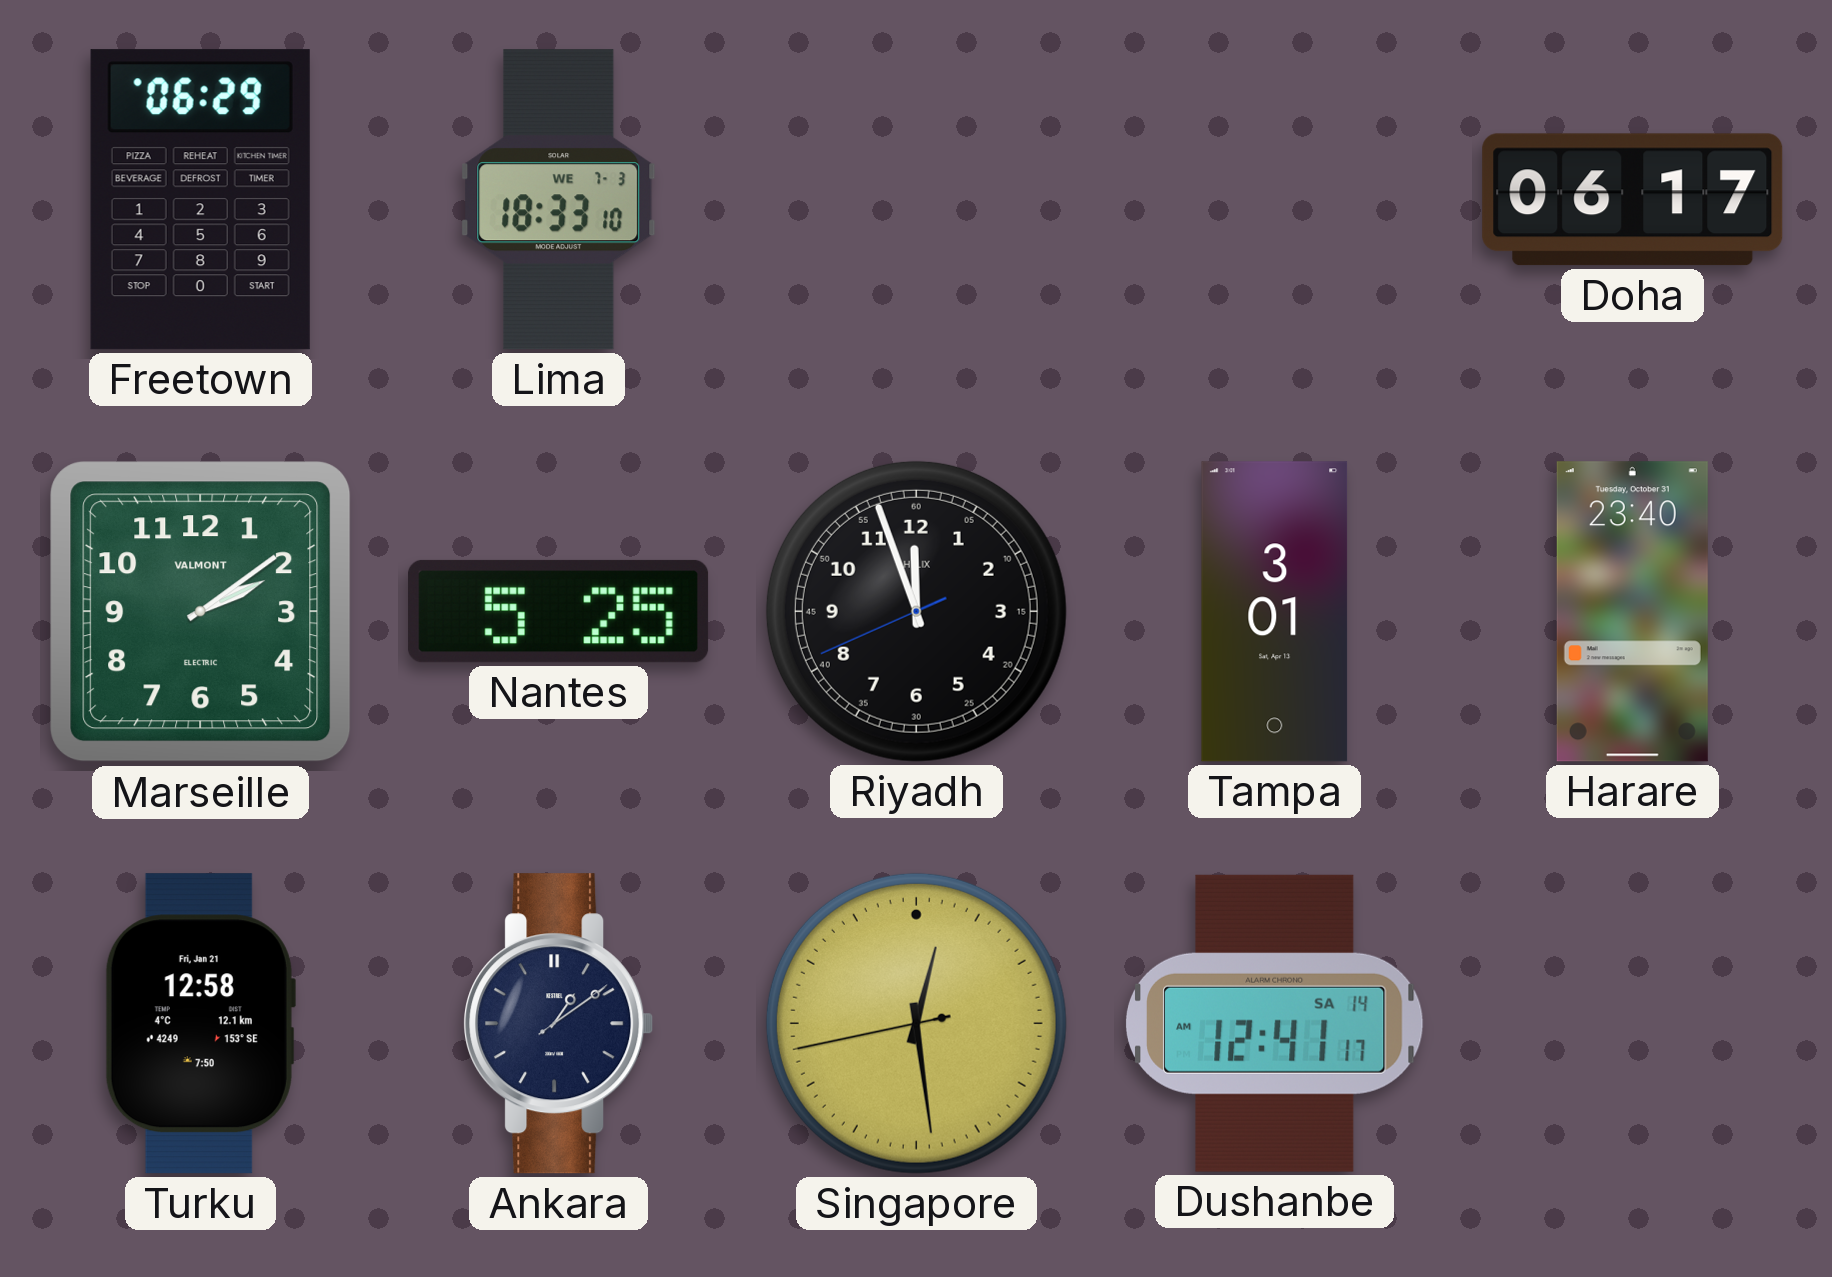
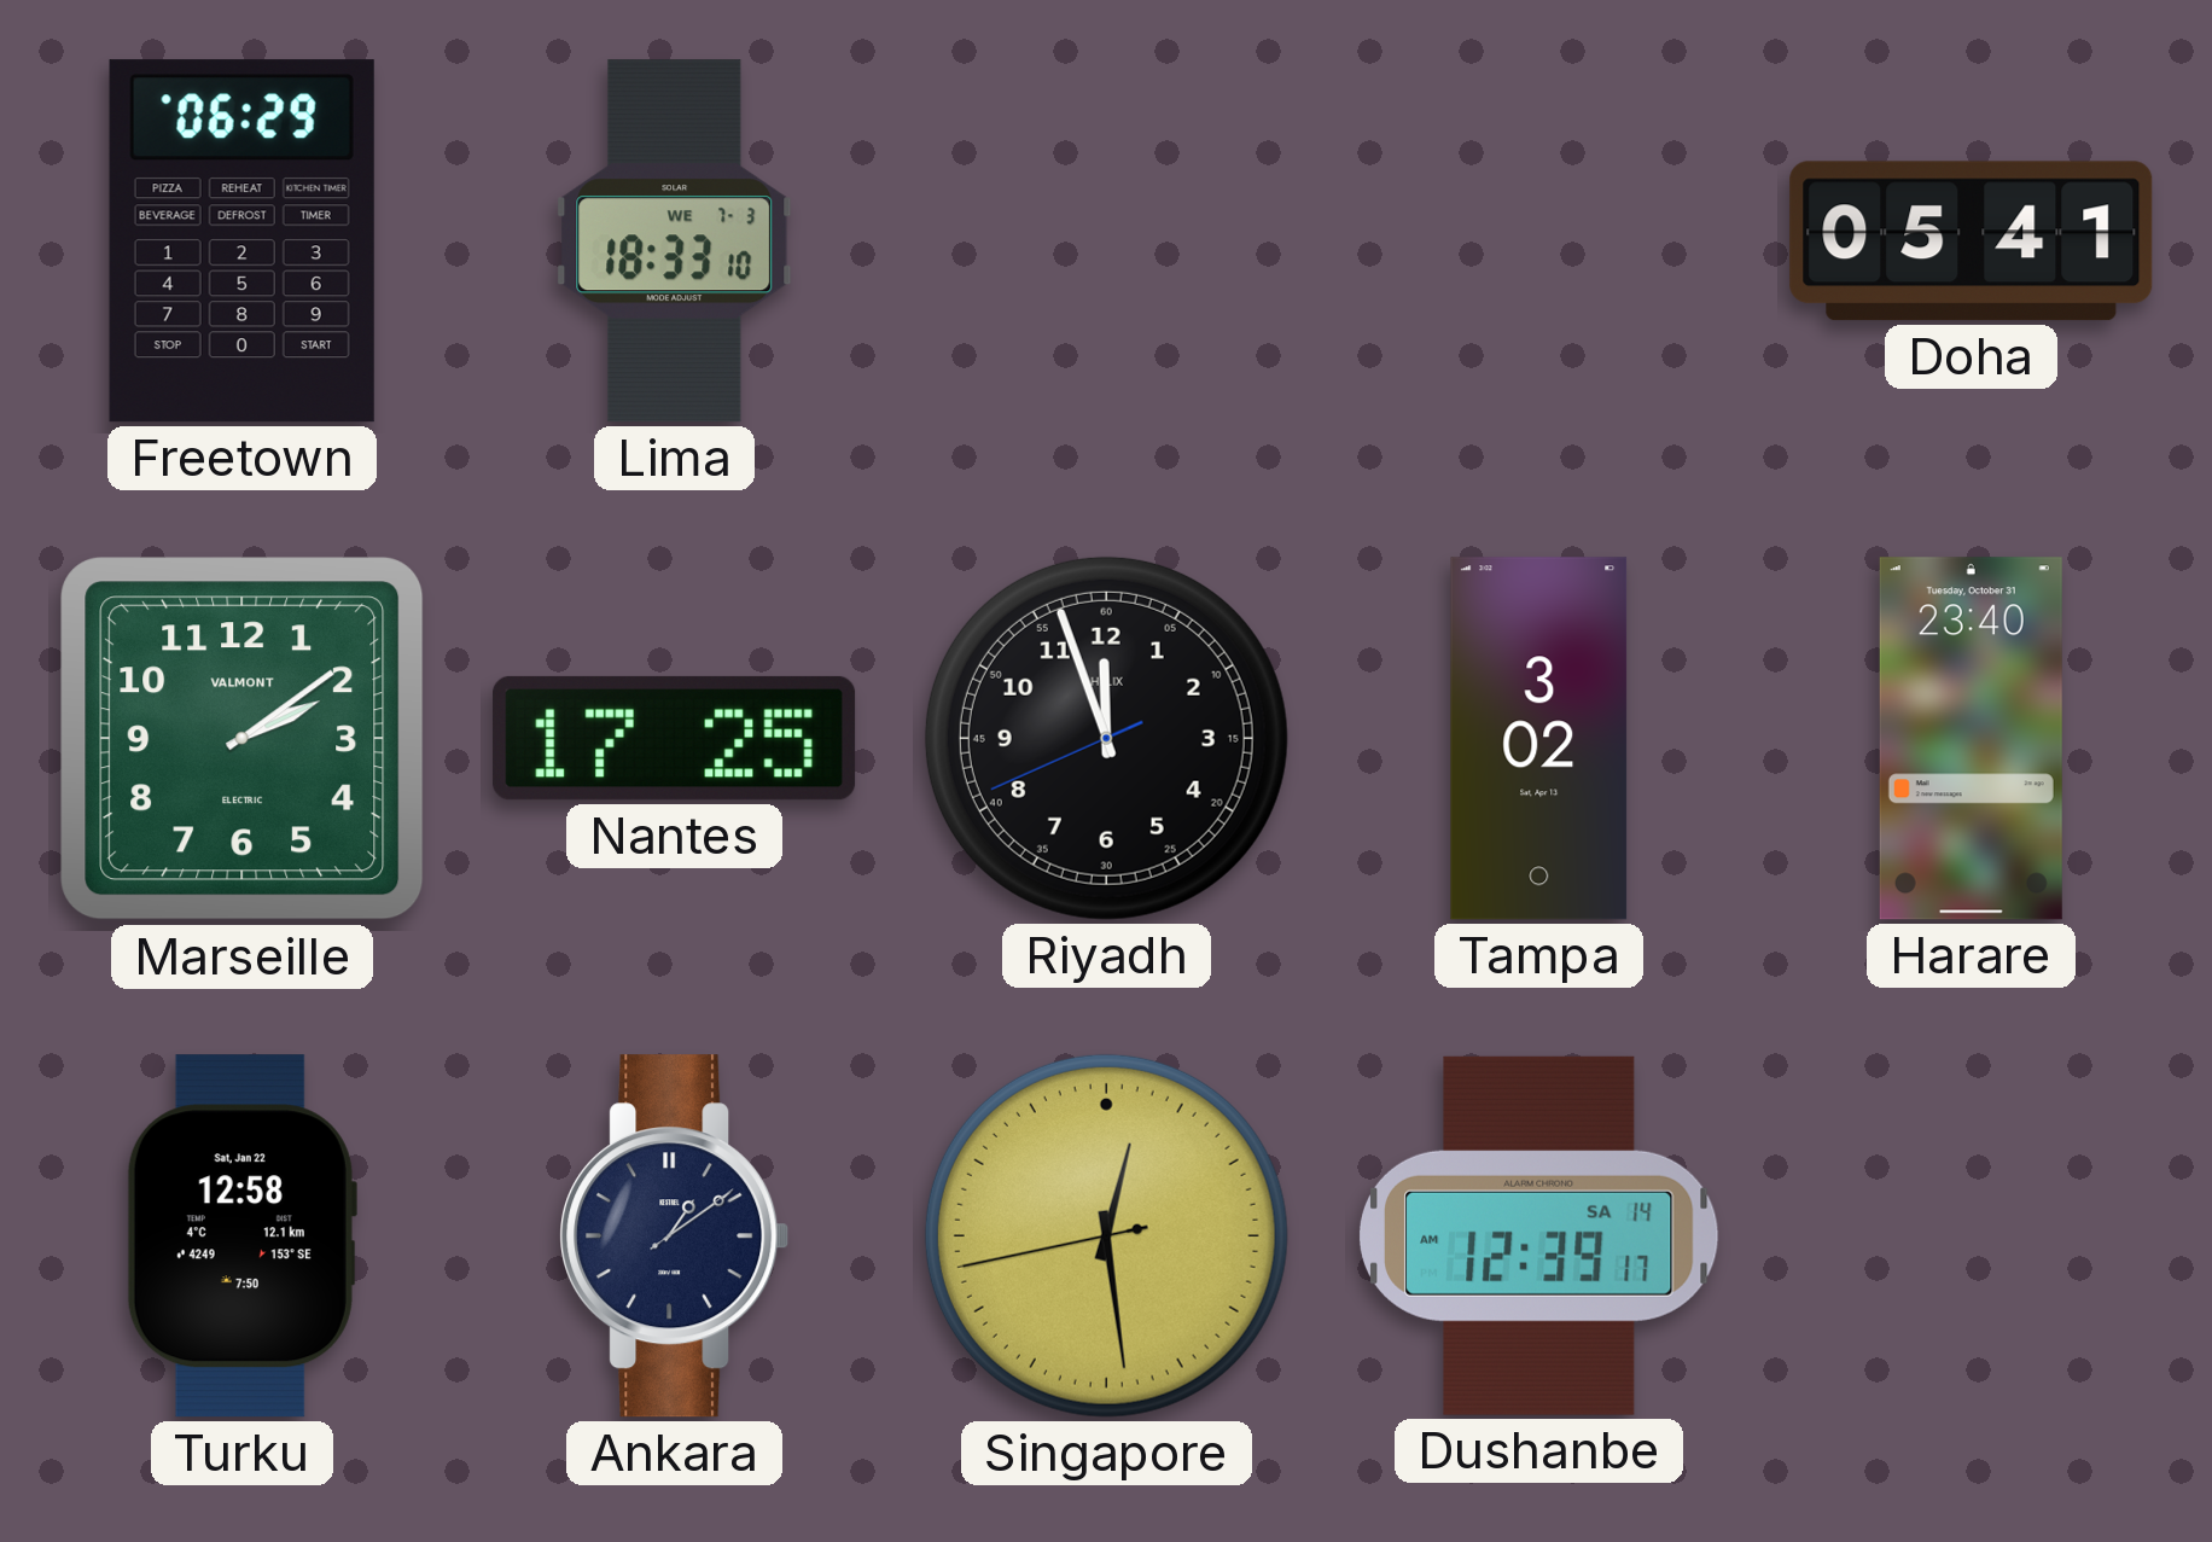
Doha: 06:17 -> 05:41 (1972, 242)
Nantes: 5:25 -> 17:25 (675, 738)
Tampa: 3:01 -> 3:02 (1539, 739)
Turku date: Fri, Jan 21 -> Sat, Jan 22 (241, 1236)
Dushanbe: 12:41 -> 12:39 (1538, 1235)
